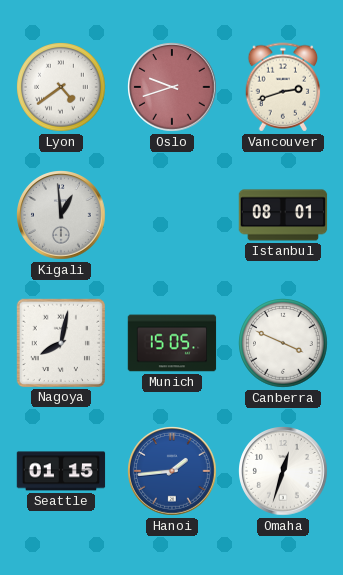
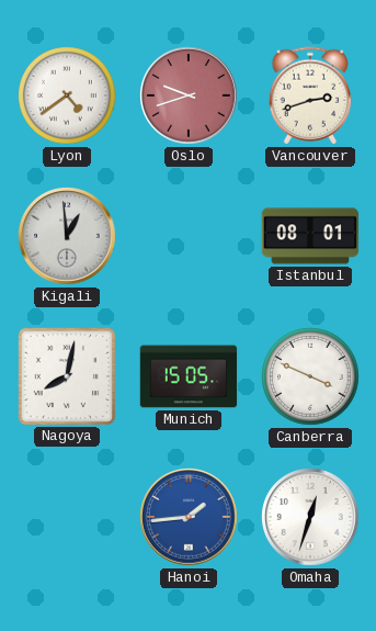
Seattle: 01:15 -> none (61, 471)
